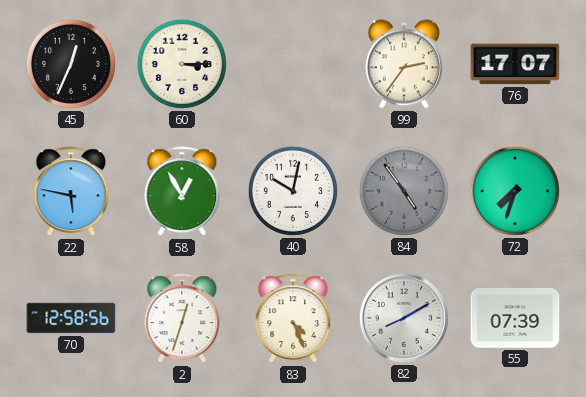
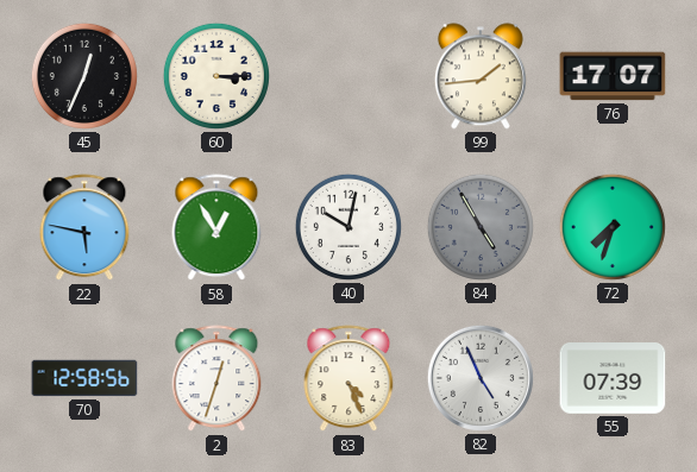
99: 2:36 -> 1:44 (481, 76)
84: 4:54 -> 4:55 (481, 227)
82: 8:10 -> 4:56 (481, 378)
